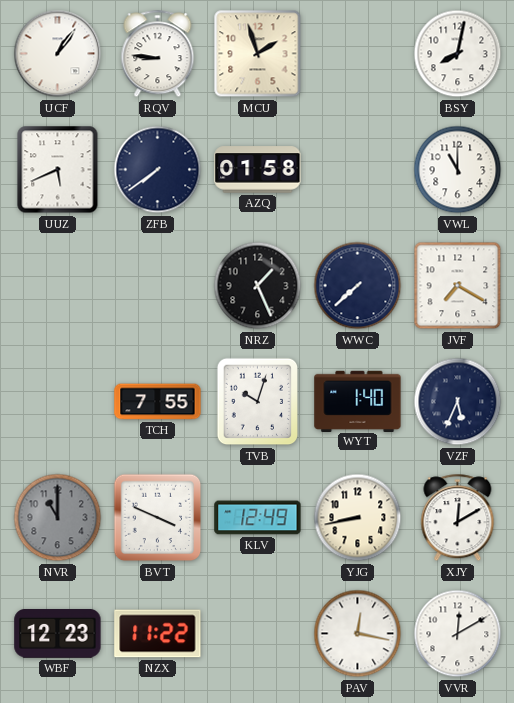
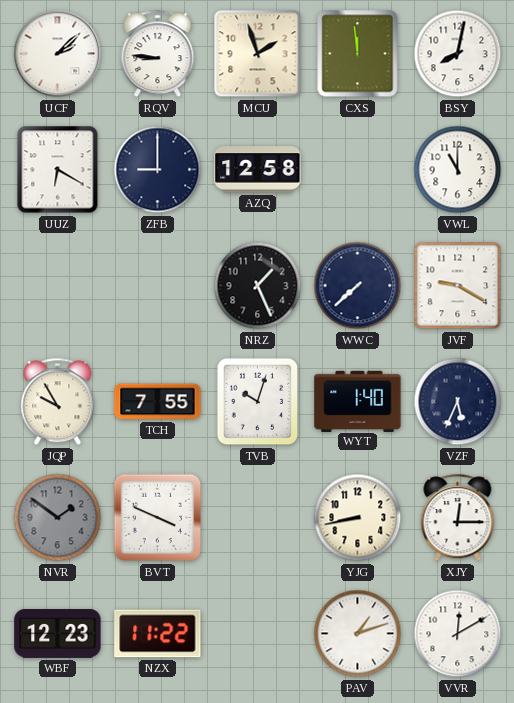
UCF: 1:06 -> 2:08 (58, 54)
CXS: none -> 11:59 (358, 54)
UUZ: 5:41 -> 6:20 (58, 170)
ZFB: 7:39 -> 9:00 (158, 170)
AZQ: 01:58 -> 12:58 (258, 170)
JVF: 7:20 -> 9:20 (458, 286)
JQP: none -> 9:55 (58, 402)
NVR: 11:00 -> 1:51 (58, 518)
KLV: 12:49 -> none (258, 518)
XJY: 12:10 -> 12:15 (458, 518)
PAV: 12:17 -> 1:12 (358, 634)
